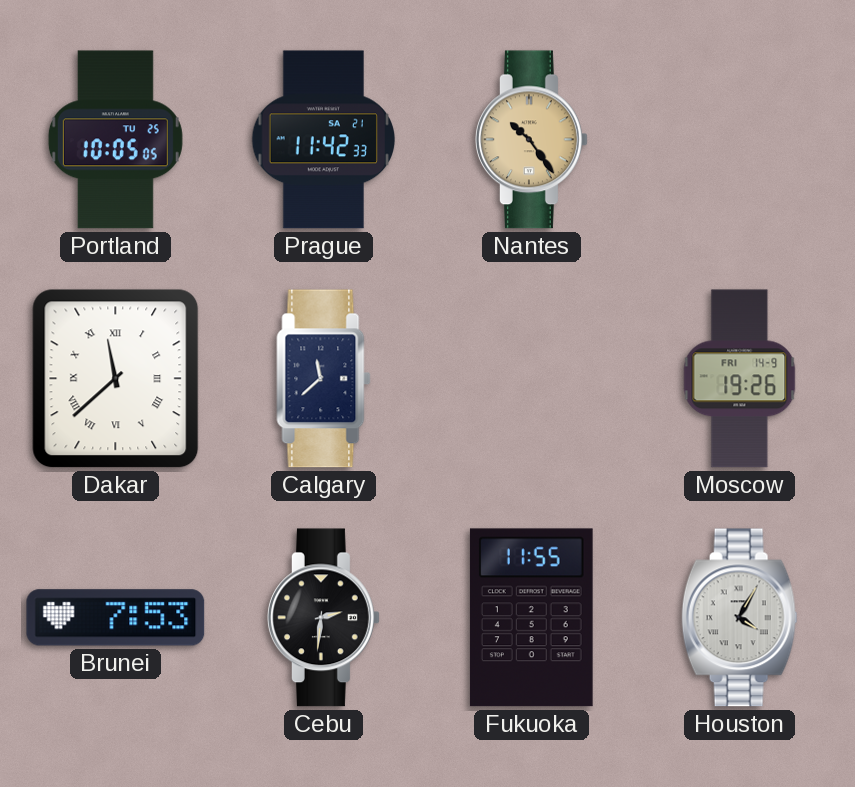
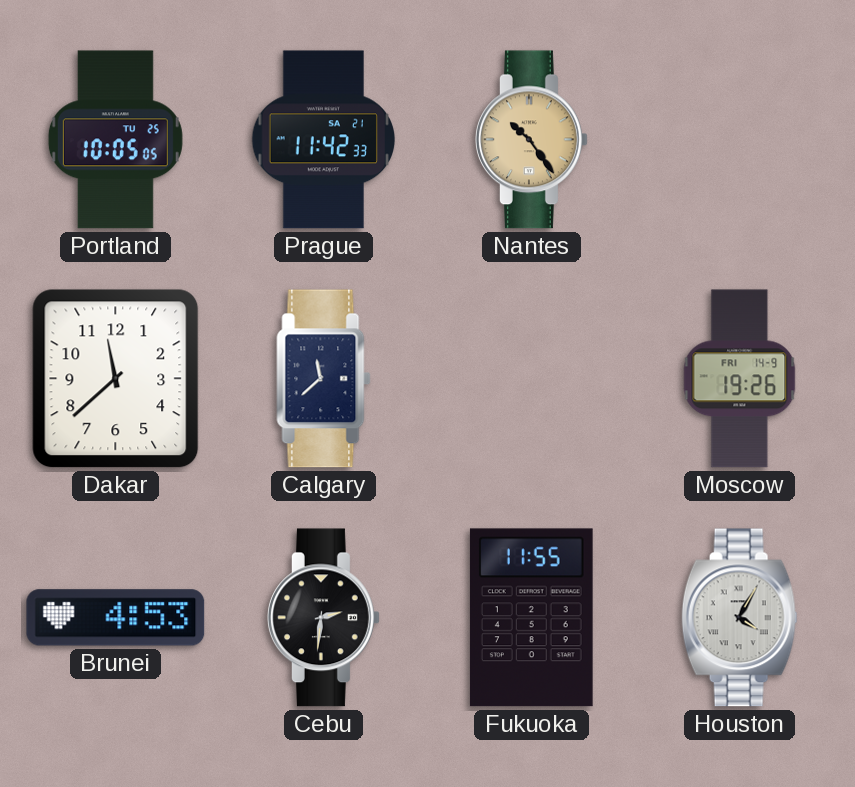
Dakar numerals: Roman -> Arabic (116, 379)
Brunei: 7:53 -> 4:53 (116, 618)
